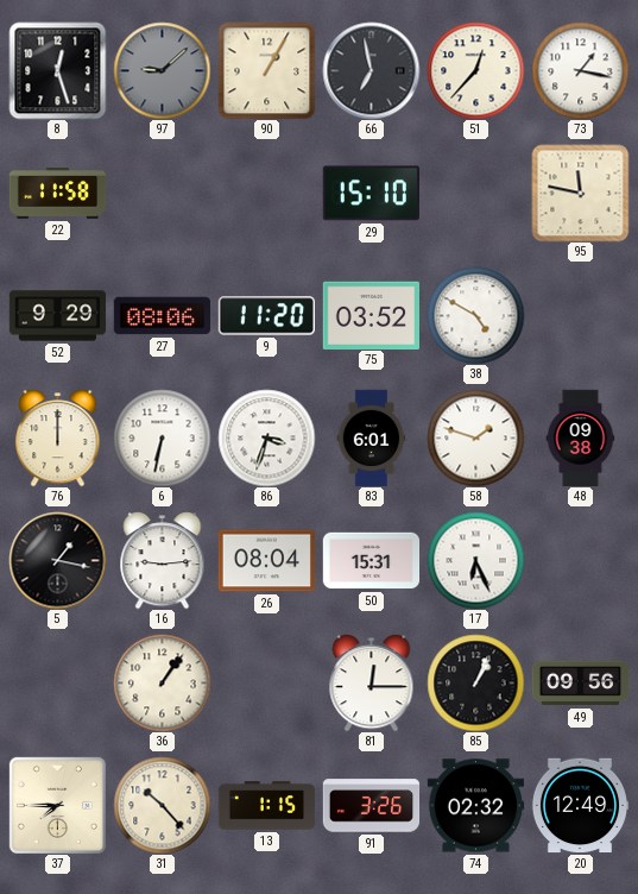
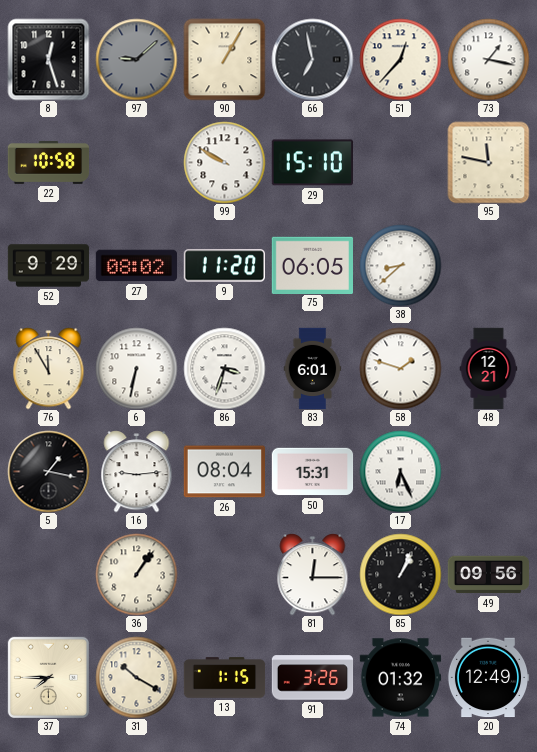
22: 11:58 -> 10:58 (48, 163)
99: none -> 9:50 (224, 162)
27: 08:06 -> 08:02 (136, 266)
75: 03:52 -> 06:05 (312, 265)
38: 4:50 -> 8:38 (400, 265)
76: 12:00 -> 11:55 (49, 368)
48: 09:38 -> 12:21 (489, 368)
31: 10:23 -> 10:20 (136, 677)
74: 02:32 -> 01:32 (400, 678)
